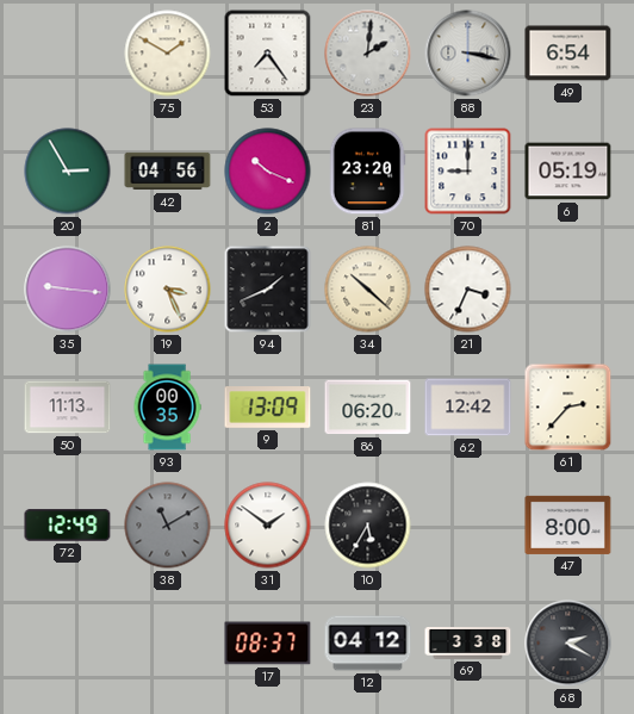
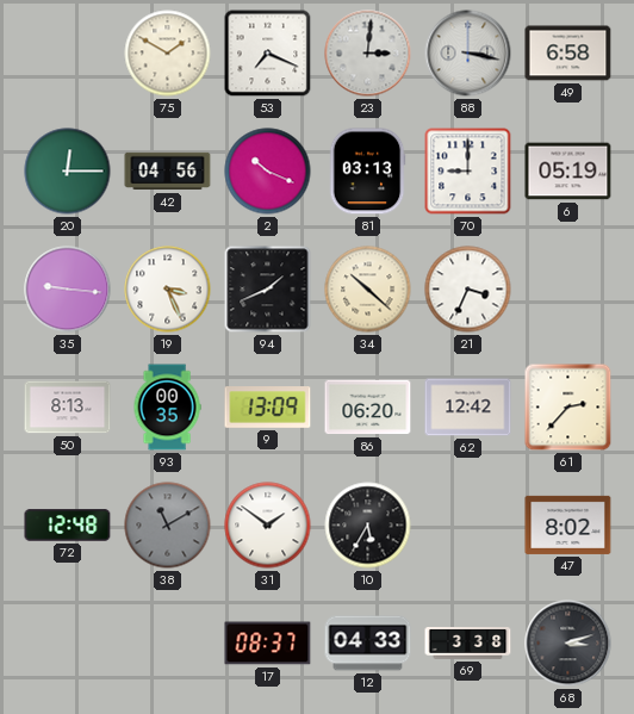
53: 7:24 -> 7:19 (268, 54)
23: 2:01 -> 3:01 (368, 54)
49: 6:54 -> 6:58 (568, 54)
20: 2:55 -> 12:15 (68, 172)
81: 23:20 -> 03:13 (367, 172)
50: 11:13 -> 8:13 (68, 408)
72: 12:49 -> 12:48 (68, 526)
47: 8:00 -> 8:02 (568, 524)
12: 04:12 -> 04:33 (368, 644)
68: 2:20 -> 3:12 (568, 644)
